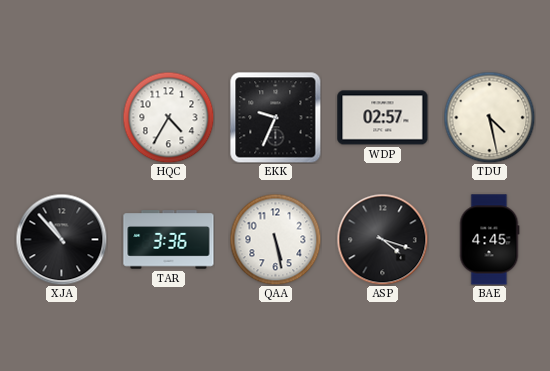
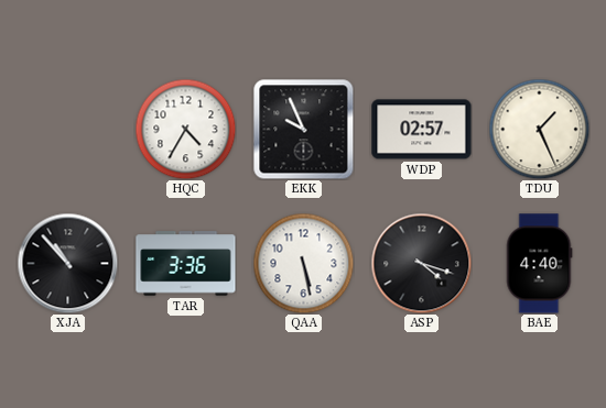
EKK: 9:34 -> 9:56 (303, 129)
TDU: 4:28 -> 1:26 (539, 129)
BAE: 4:45 -> 4:40 (539, 264)
